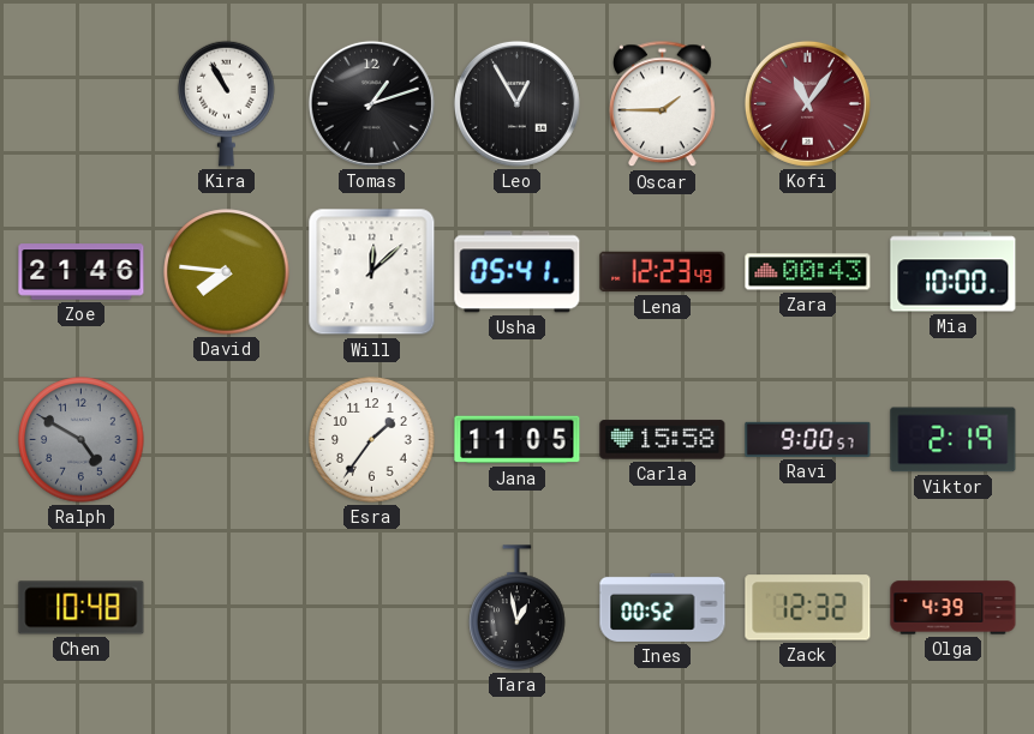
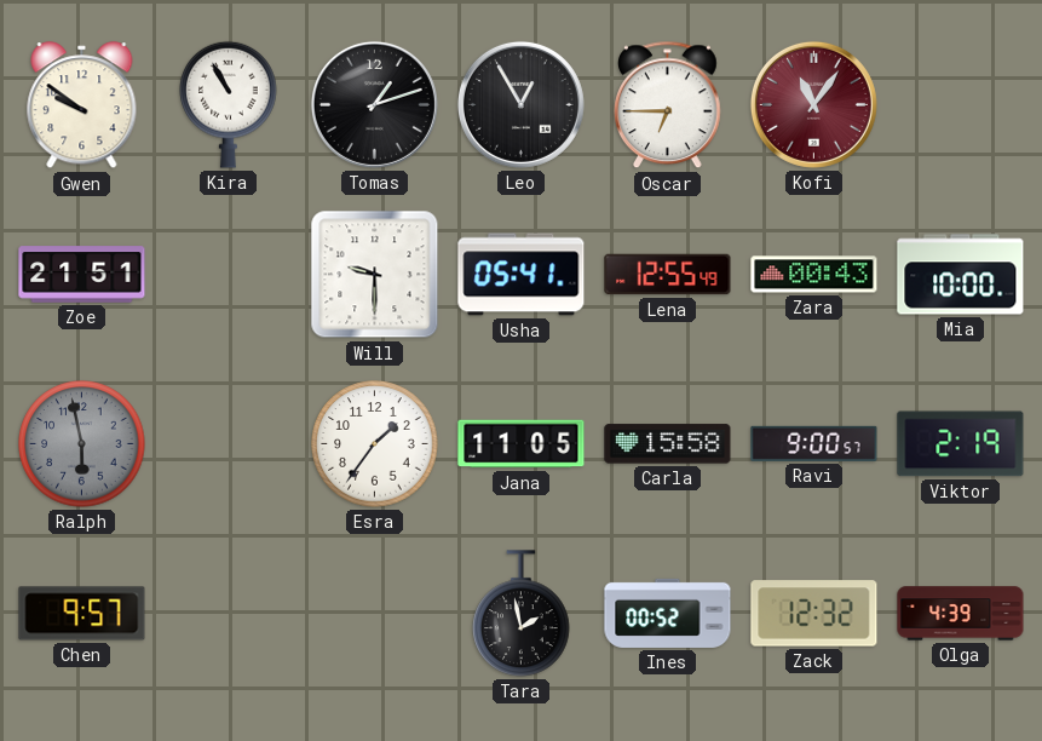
Gwen: none -> 9:51 (82, 105)
Oscar: 1:45 -> 6:45 (668, 105)
Zoe: 21:46 -> 21:51 (82, 275)
David: 7:46 -> none (227, 272)
Will: 12:08 -> 9:30 (375, 275)
Lena: 12:23 -> 12:55 (668, 275)
Ralph: 4:50 -> 5:58 (82, 444)
Chen: 10:48 -> 9:57 (82, 614)
Tara: 12:58 -> 1:58 (522, 614)
